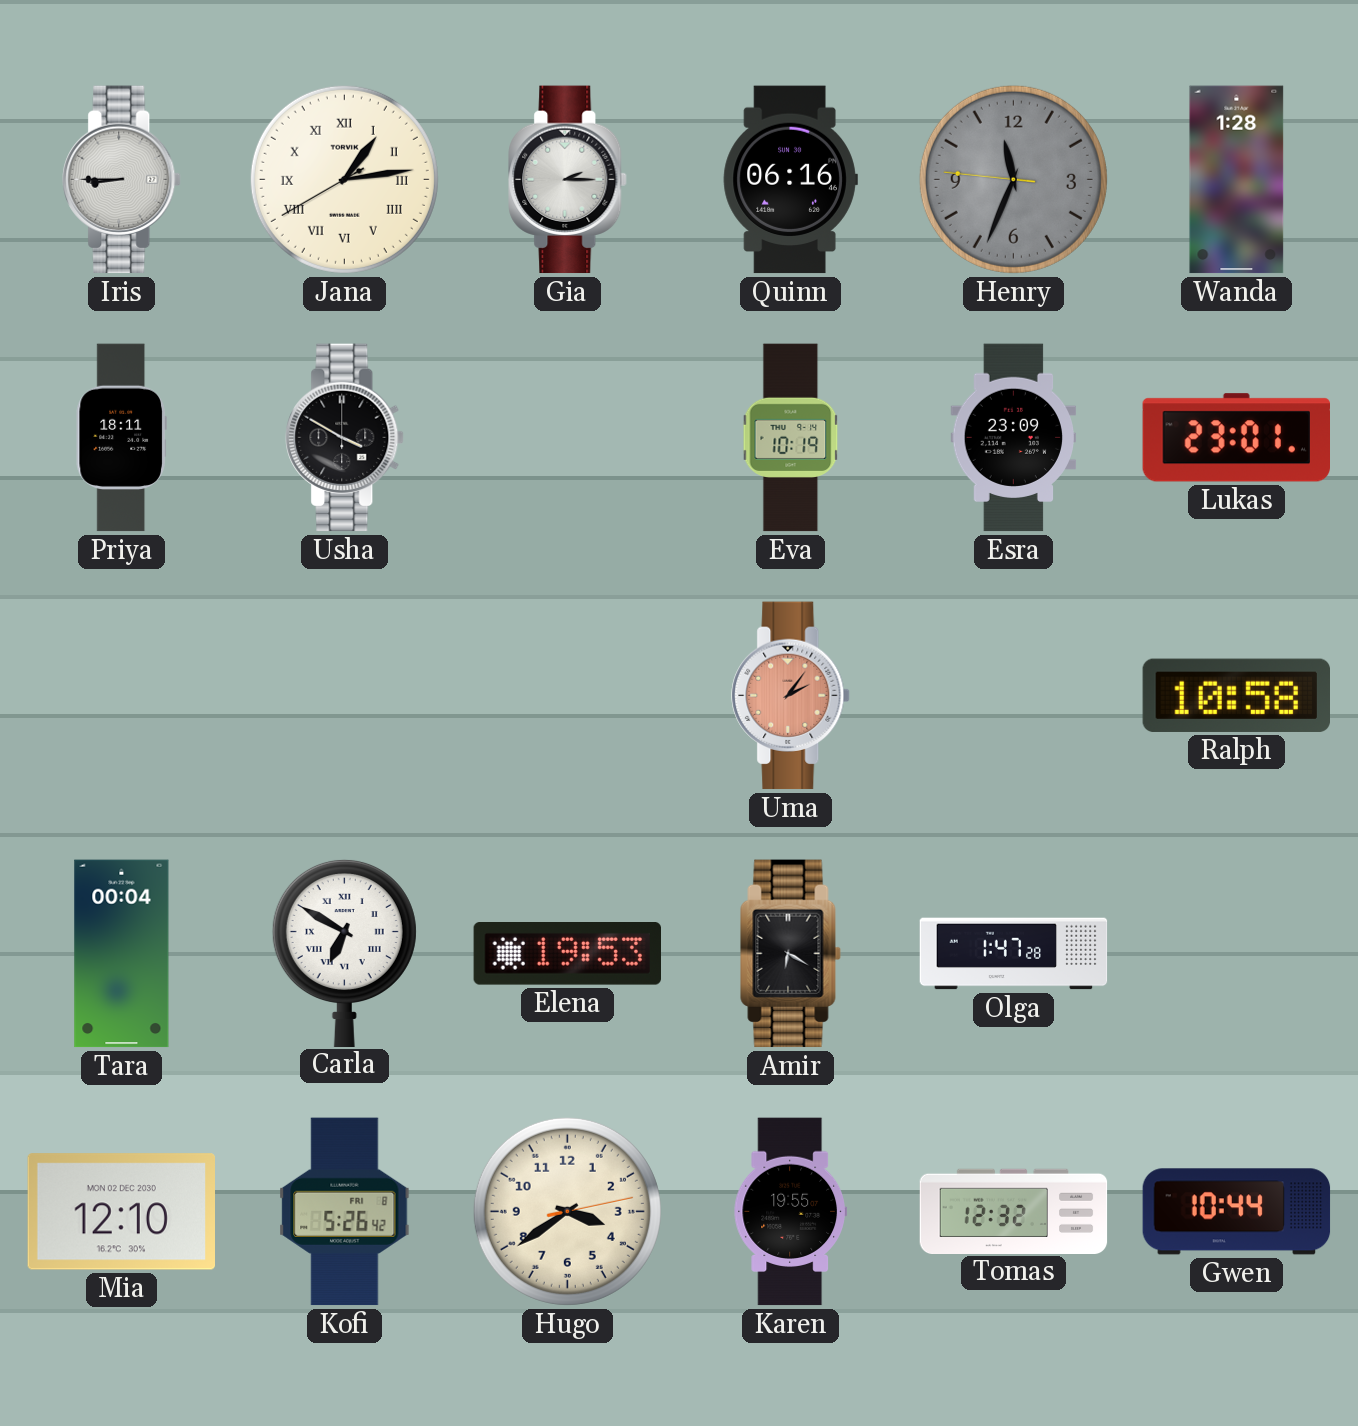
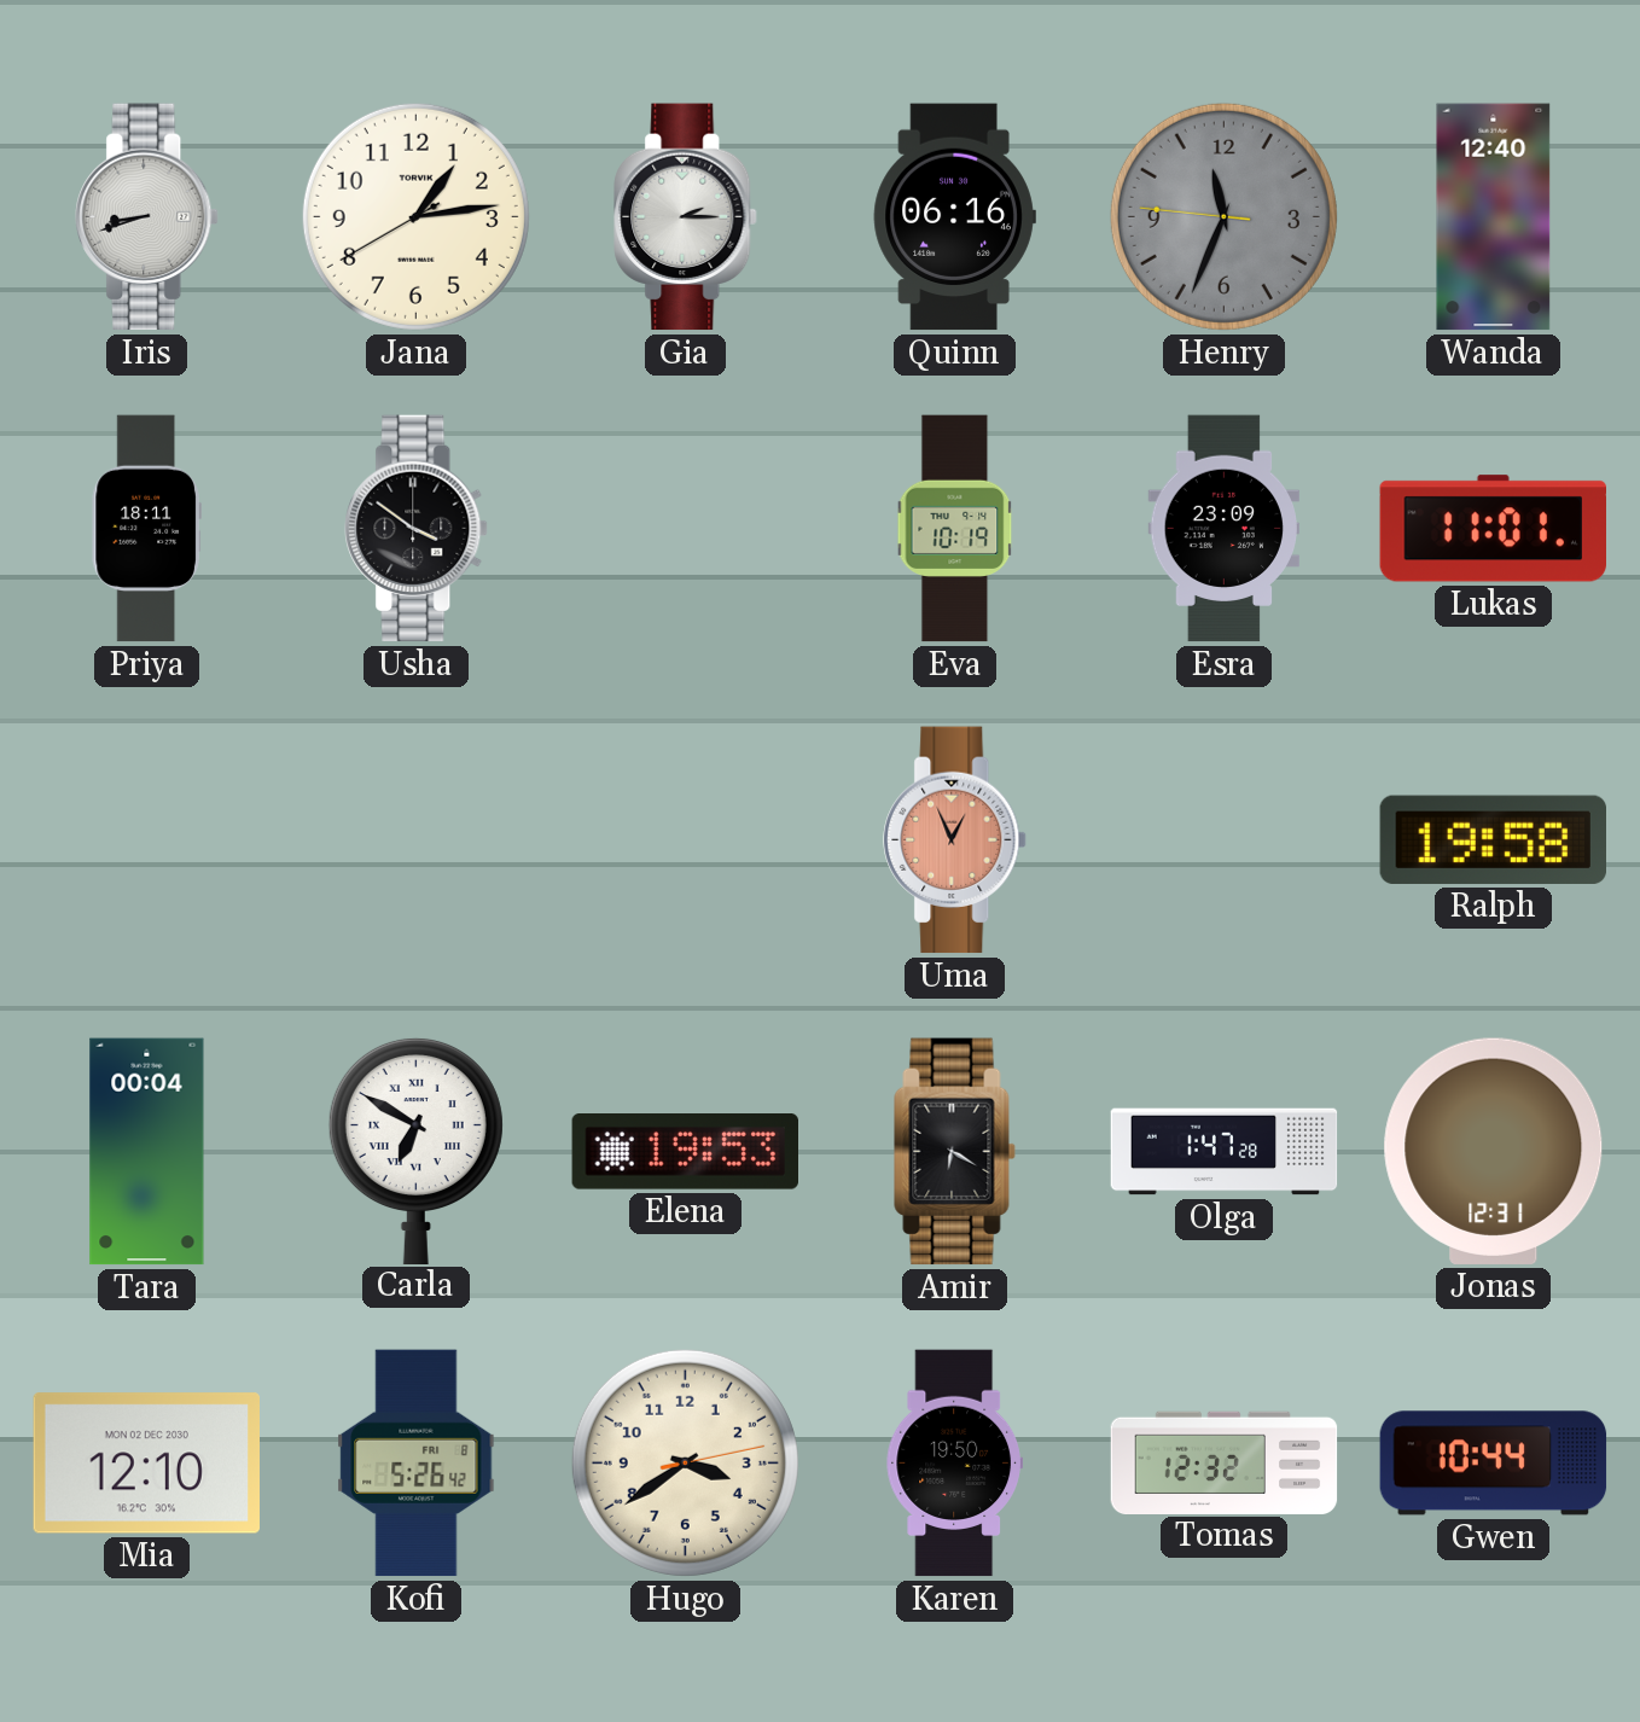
Iris: 8:45 -> 8:42 (147, 217)
Jana numerals: Roman -> Arabic (415, 216)
Wanda: 1:28 -> 12:40 (1494, 217)
Usha: 3:50 -> 3:51 (417, 529)
Lukas: 23:01 -> 11:01 (1493, 529)
Uma: 2:06 -> 12:56 (955, 840)
Ralph: 10:58 -> 19:58 (1493, 839)
Jonas: none -> 12:31 (1494, 1151)
Karen: 19:55 -> 19:50 (954, 1464)
